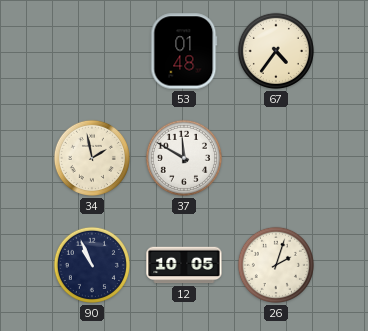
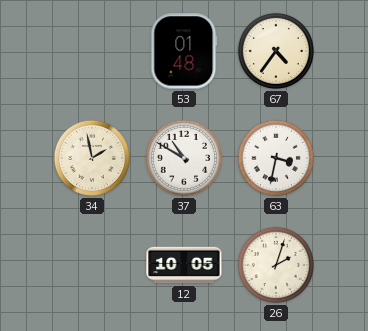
37: 11:50 -> 10:50 (184, 158)
63: none -> 3:32 (276, 158)
90: 10:56 -> none (92, 265)
